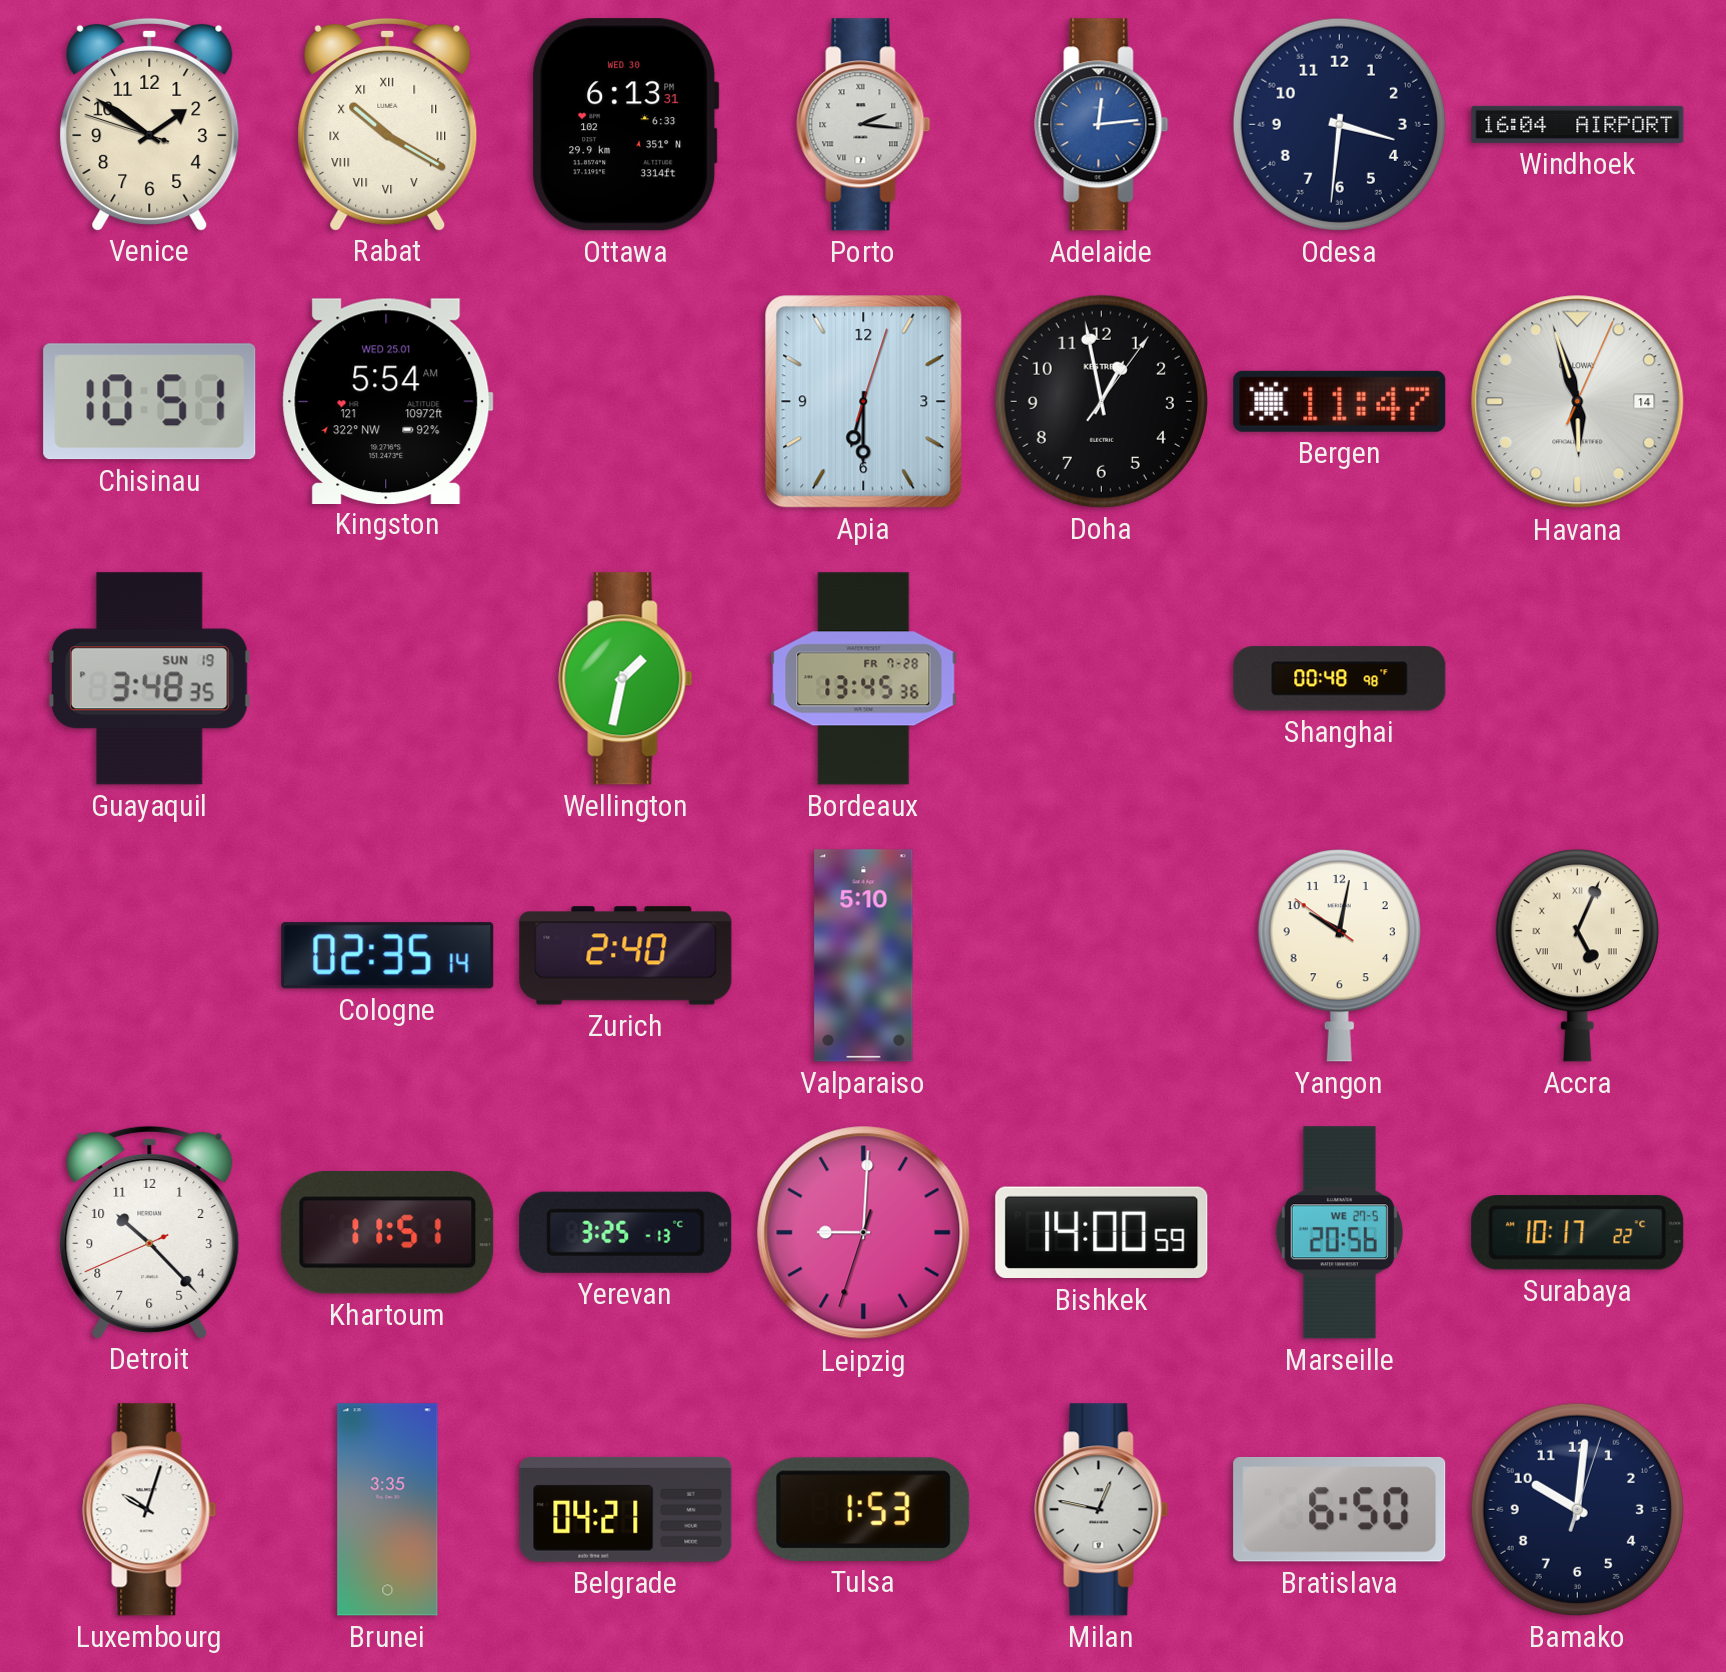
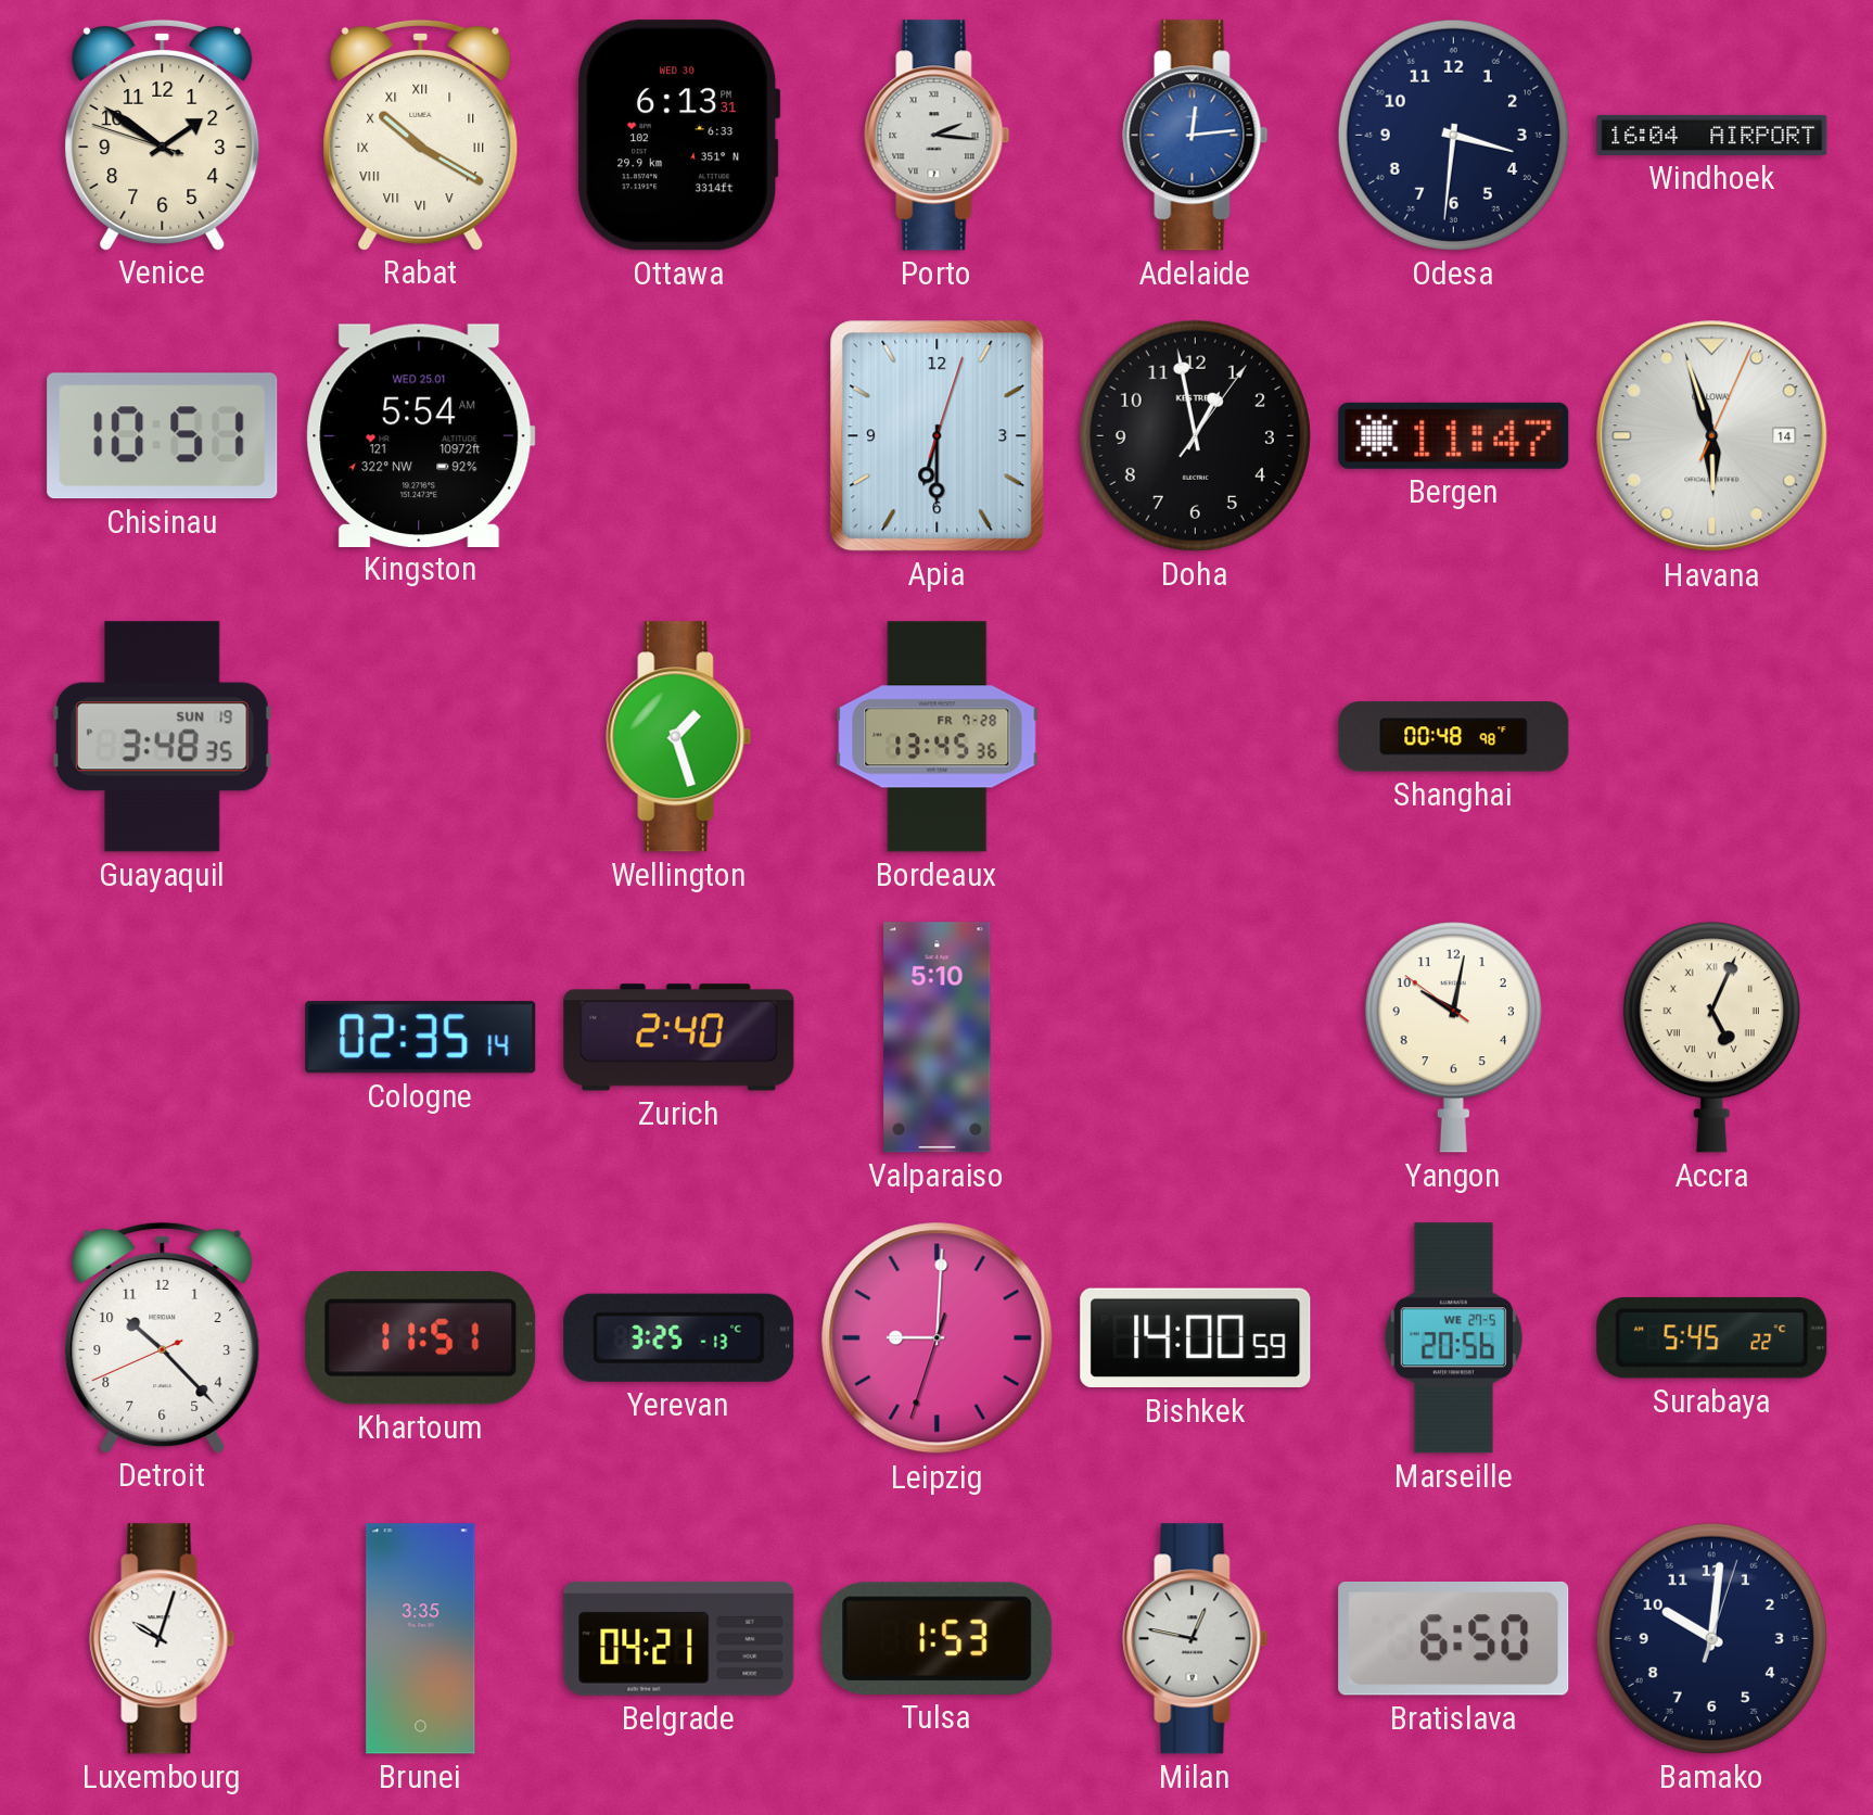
Wellington: 1:32 -> 1:27 (679, 737)
Surabaya: 10:17 -> 5:45 (1712, 1338)
